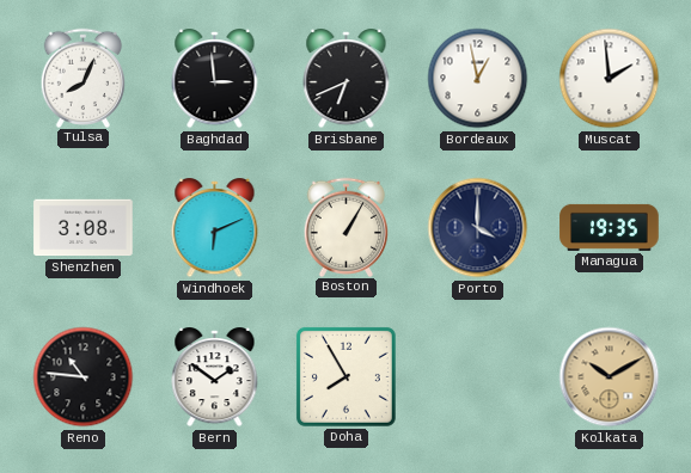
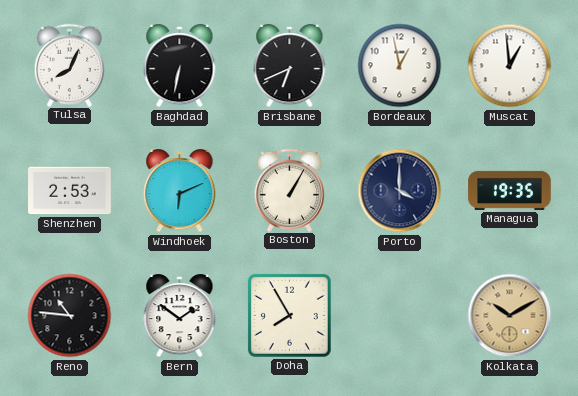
Baghdad: 2:59 -> 6:32 (180, 67)
Muscat: 1:59 -> 12:59 (510, 66)
Shenzhen: 3:08 -> 2:53 (70, 191)
